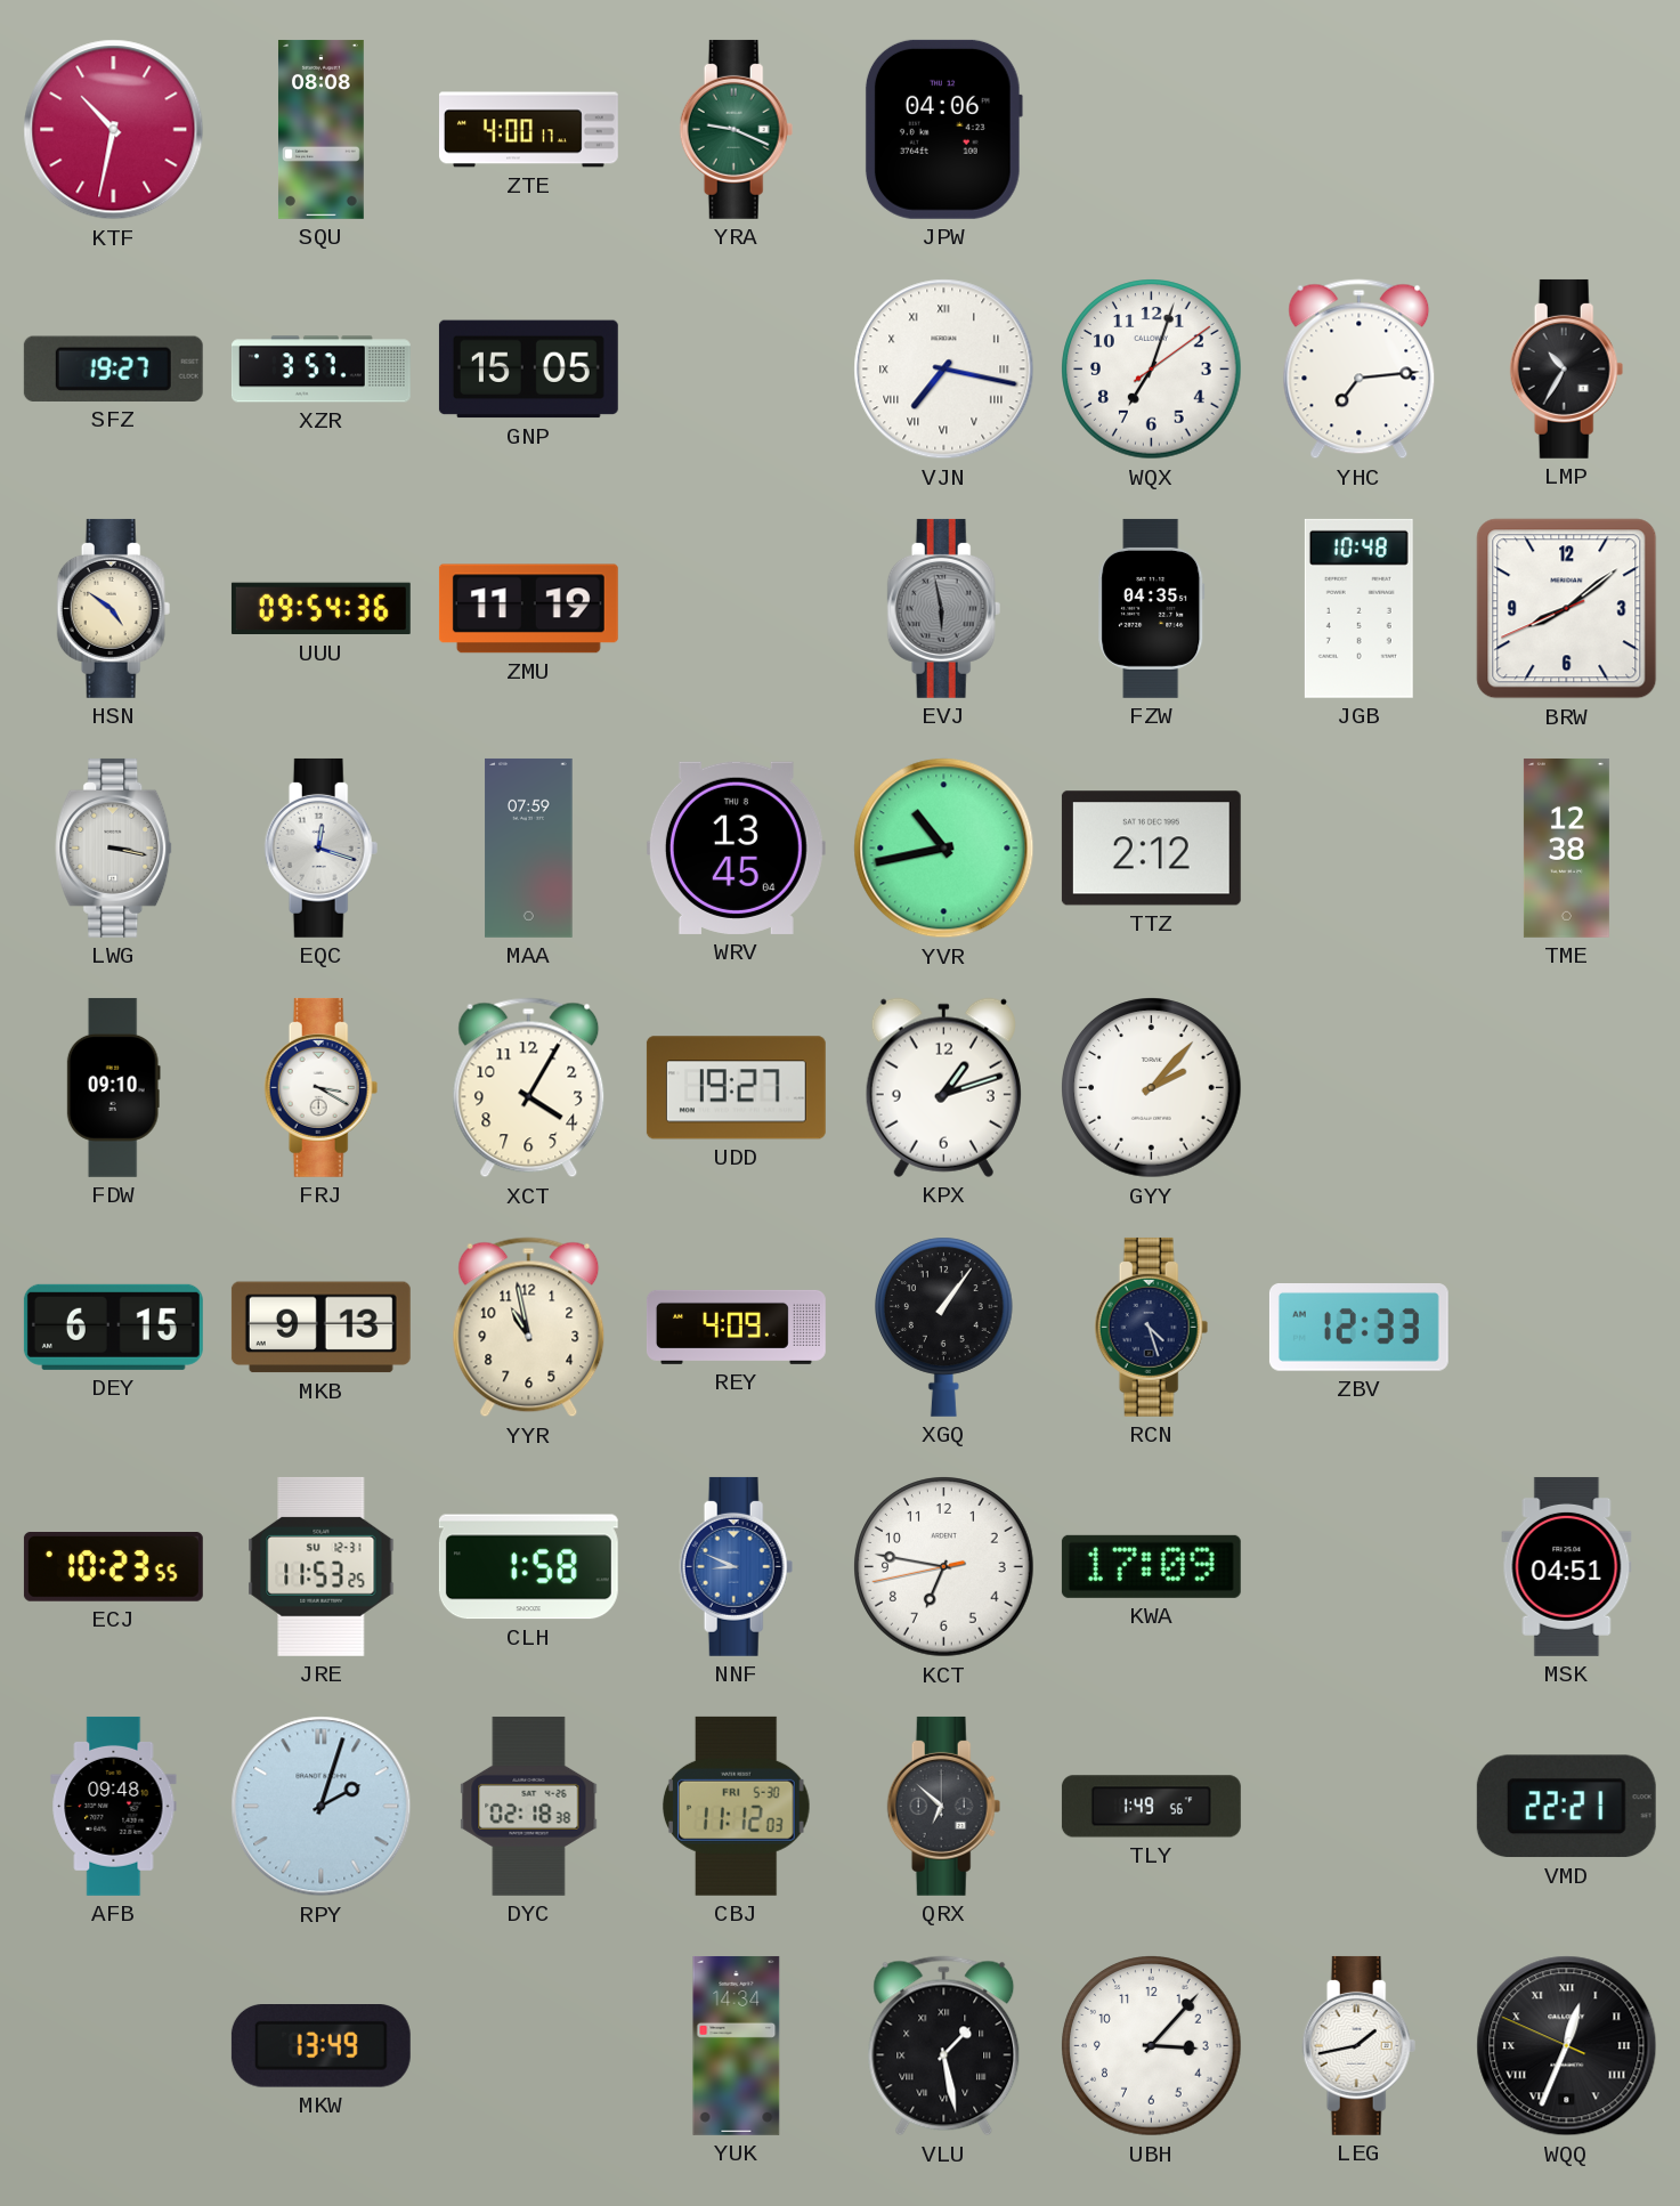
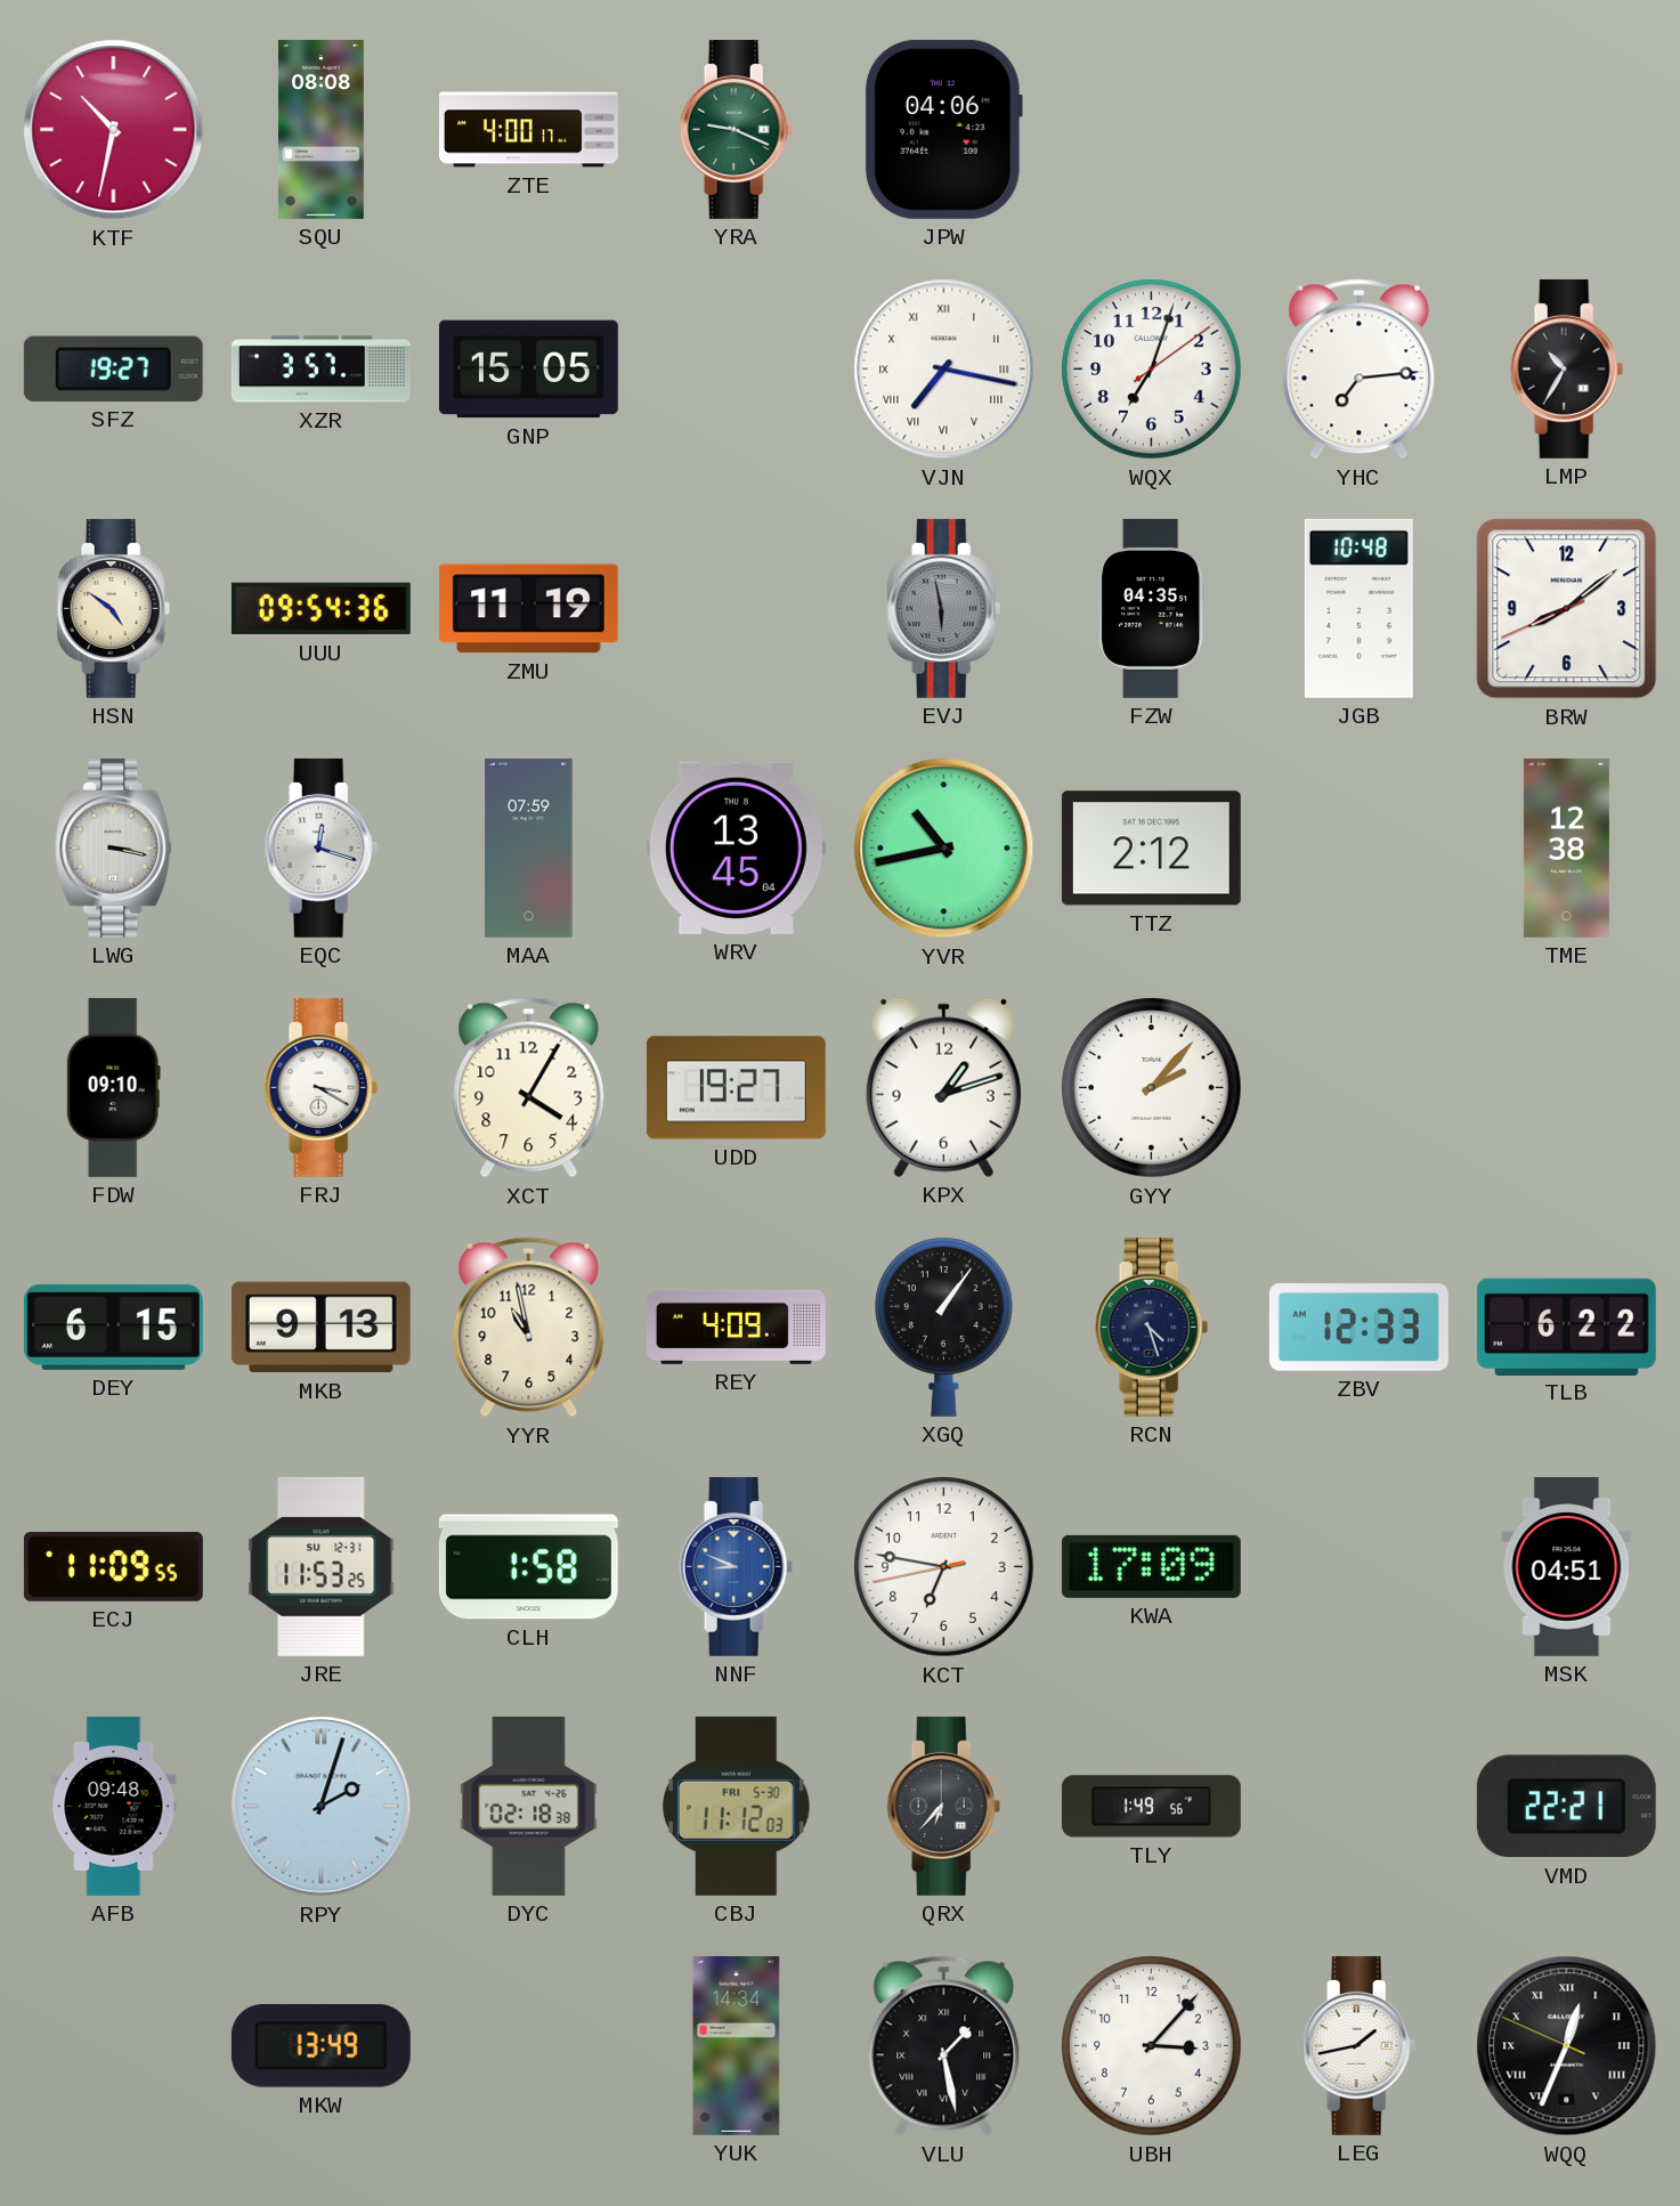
TLB: none -> 6:22 (1566, 1327)
ECJ: 10:23 -> 11:09 (113, 1567)
QRX: 6:52 -> 6:37 (944, 1806)
